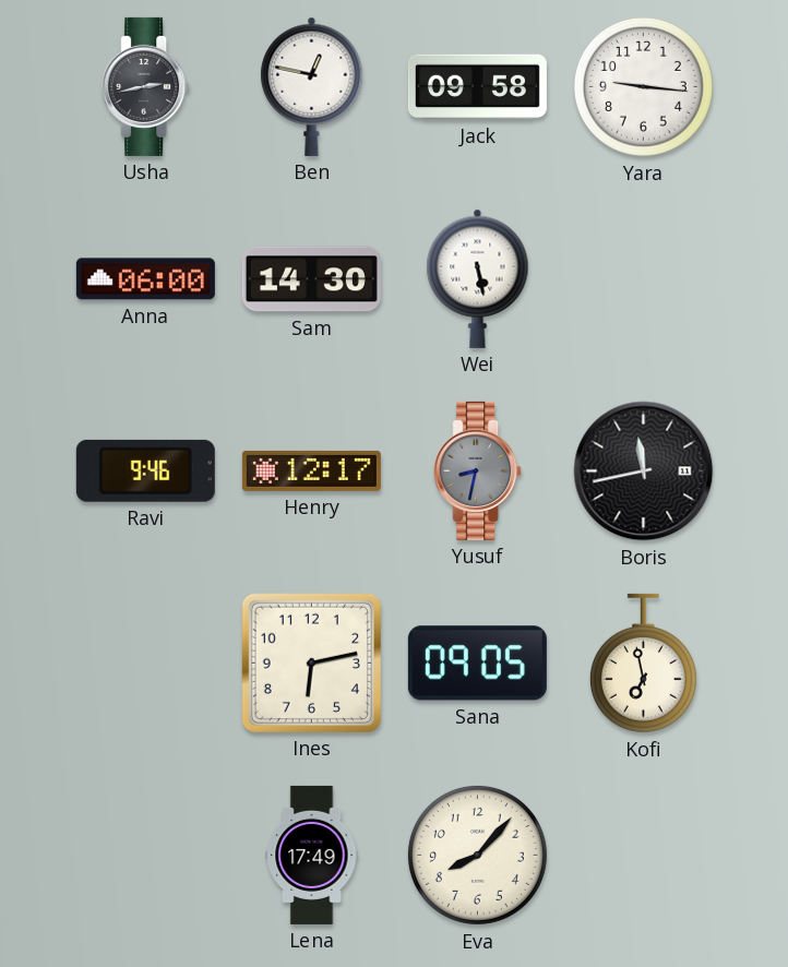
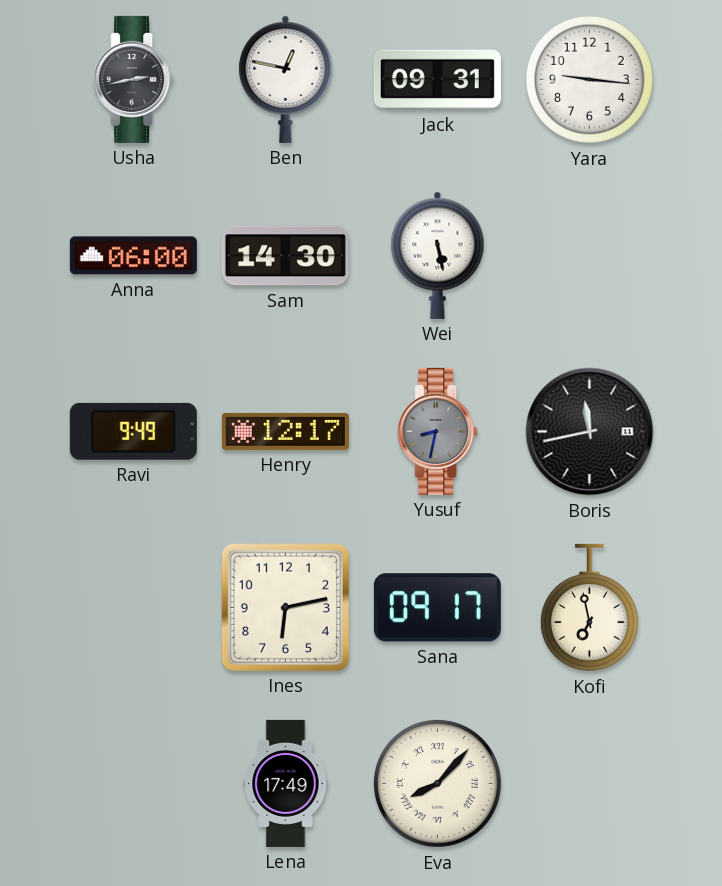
Jack: 09:58 -> 09:31 (437, 80)
Ravi: 9:46 -> 9:49 (133, 431)
Sana: 09:05 -> 09:17 (437, 608)
Eva numerals: Arabic -> Roman (437, 783)
